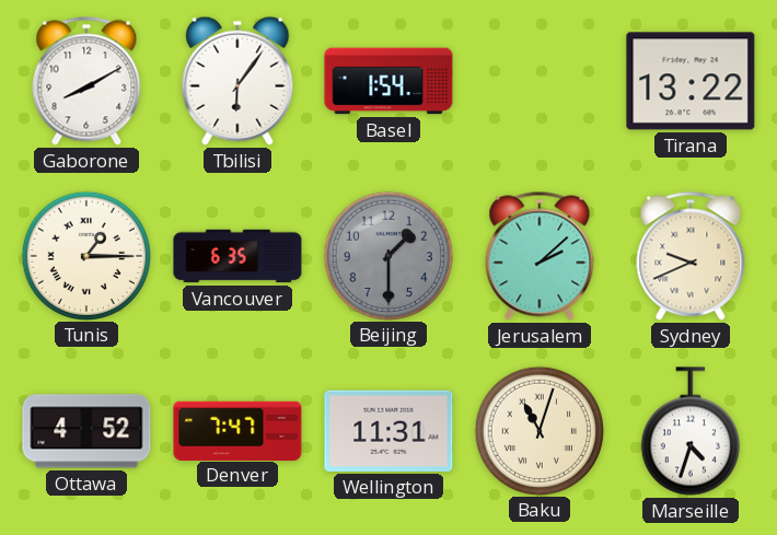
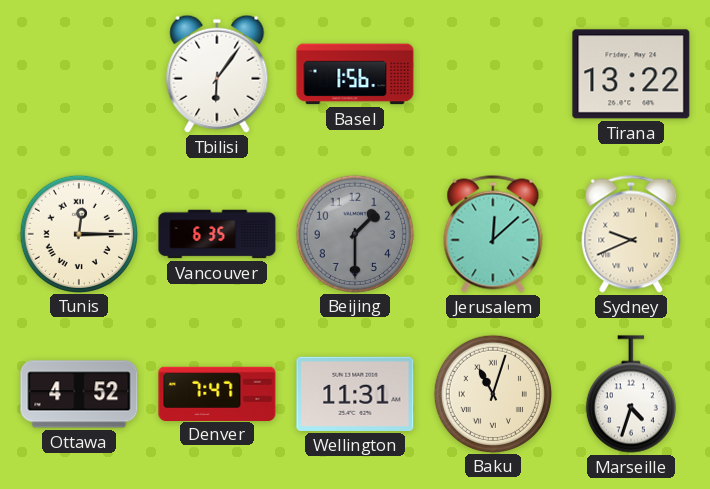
Gaborone: 8:10 -> none (86, 81)
Basel: 1:54 -> 1:56 (355, 74)
Tunis: 1:15 -> 12:15 (78, 233)
Jerusalem: 2:08 -> 12:08 (493, 234)
